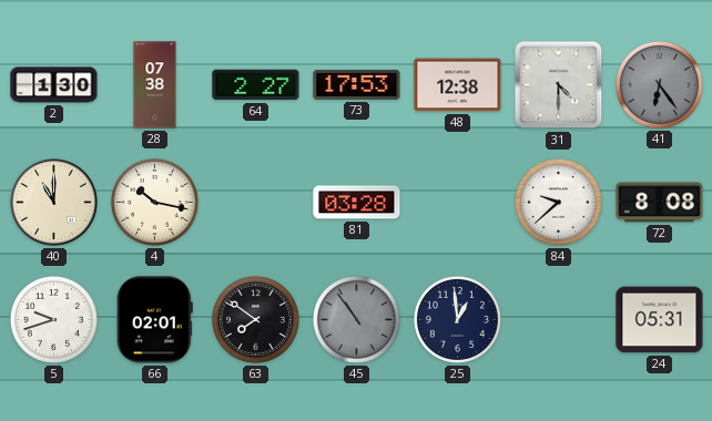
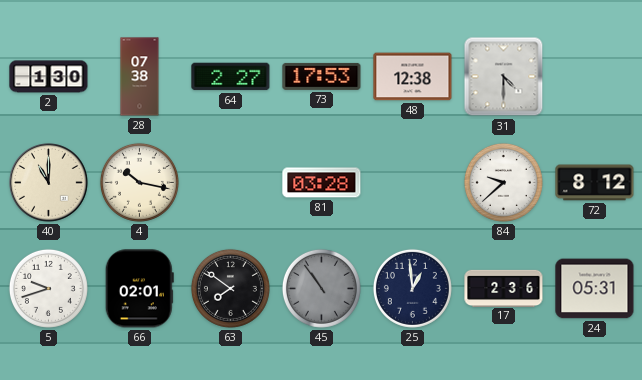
41: 6:24 -> none (659, 84)
72: 8:08 -> 8:12 (595, 183)
17: none -> 2:36 (504, 288)
